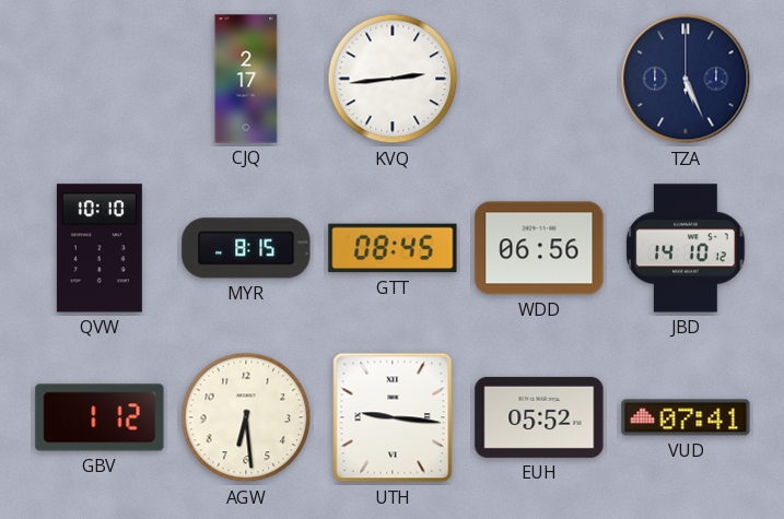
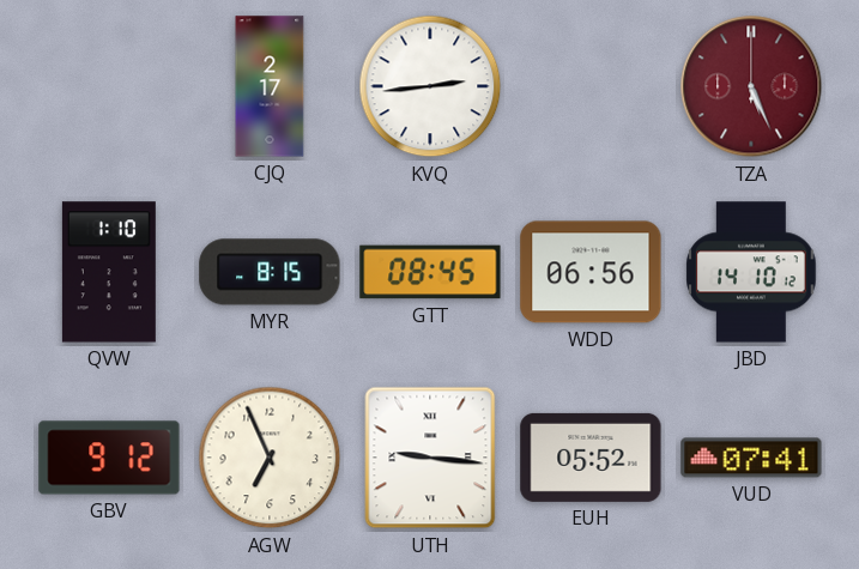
TZA dial: navy -> burgundy (751, 86)
QVW: 10:10 -> 1:10 (109, 272)
GBV: 1:12 -> 9:12 (109, 458)
AGW: 6:29 -> 6:56 (270, 458)
